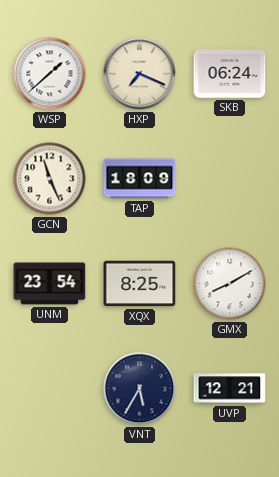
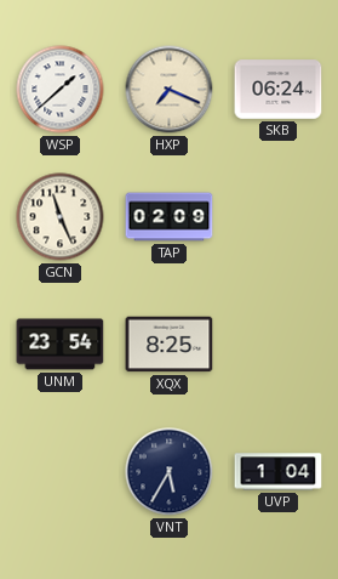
TAP: 18:09 -> 02:09 (170, 217)
GMX: 8:10 -> none (230, 284)
UVP: 12:21 -> 1:04 (279, 472)
